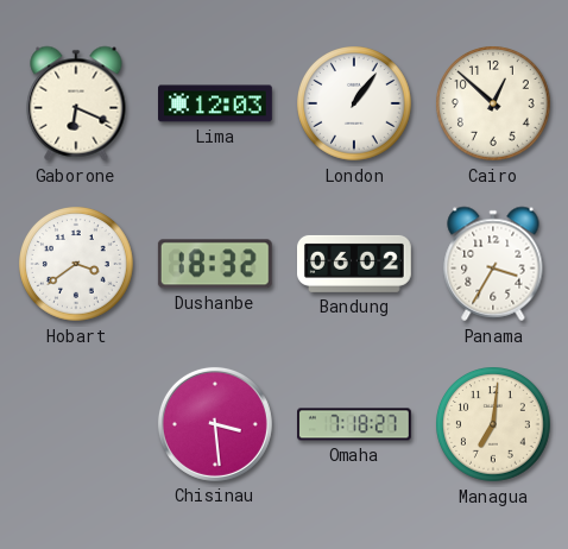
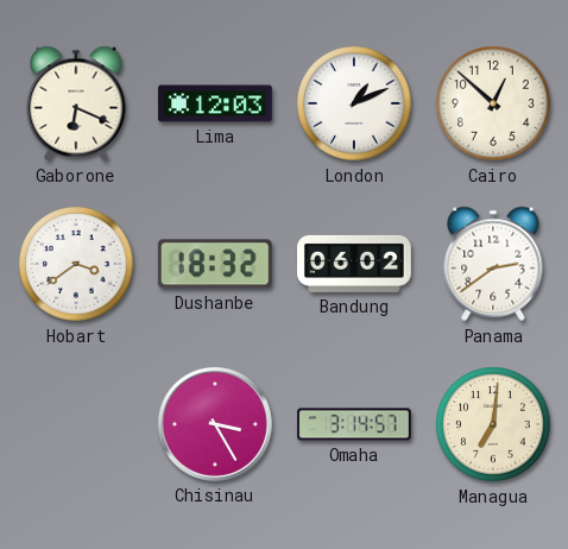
London: 1:06 -> 1:11 (355, 105)
Panama: 3:35 -> 2:39 (493, 264)
Chisinau: 3:29 -> 3:25 (215, 424)
Omaha: 7:18 -> 3:14 (355, 424)
